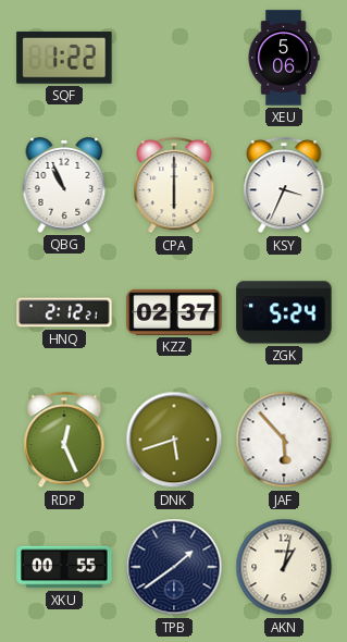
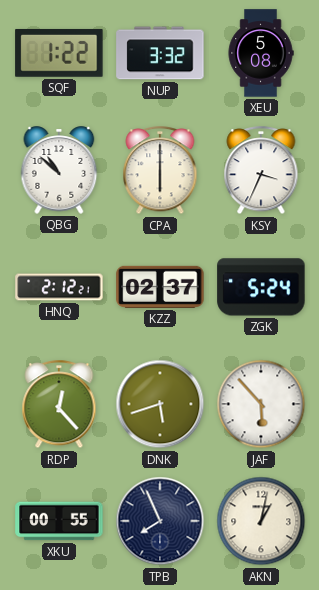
NUP: none -> 3:32 (160, 53)
XEU: 5:06 -> 5:08 (261, 53)
QBG: 10:56 -> 10:52 (59, 170)
RDP: 12:26 -> 12:23 (59, 405)
TPB: 1:39 -> 7:56 (160, 521)
